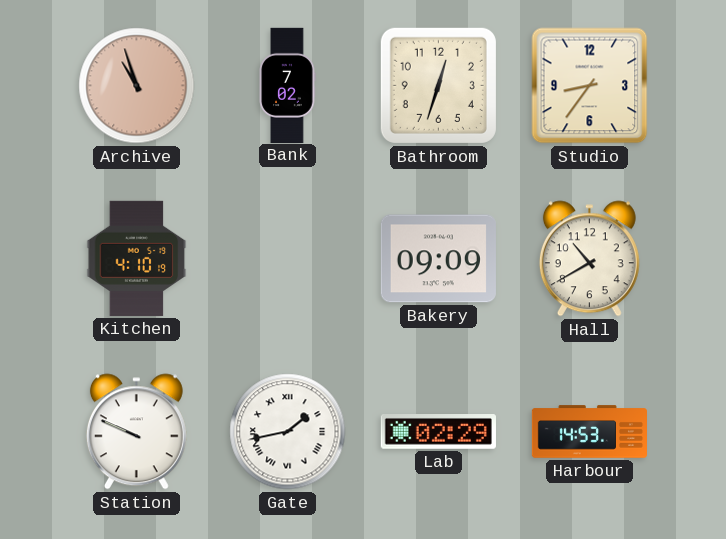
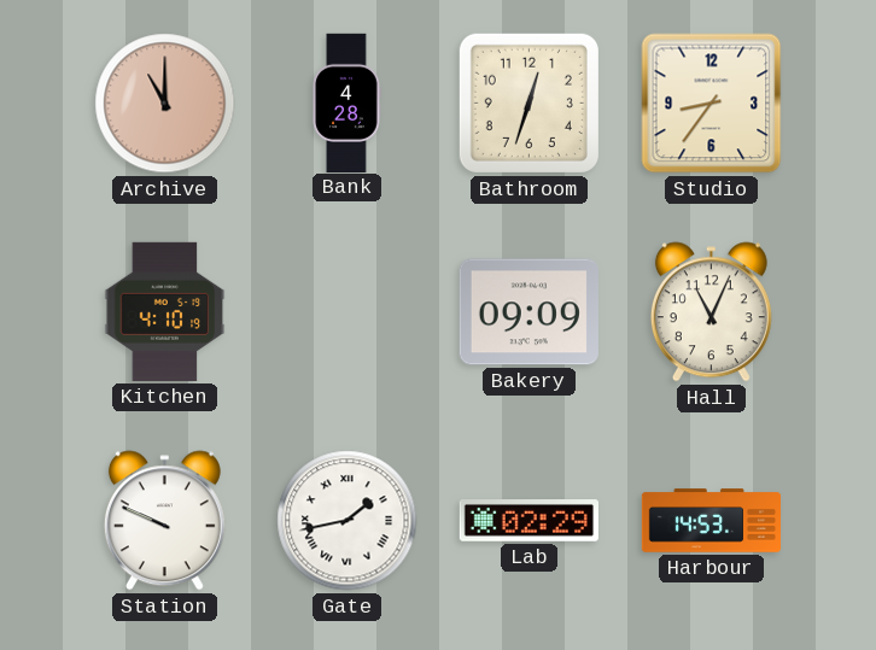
Archive: 10:57 -> 11:00 (165, 104)
Bank: 7:02 -> 4:28 (346, 103)
Hall: 10:40 -> 11:04 (711, 312)
